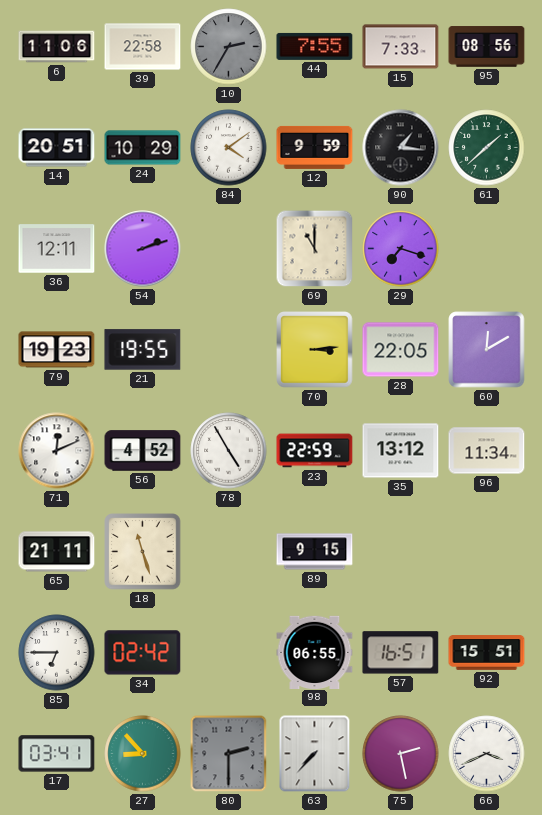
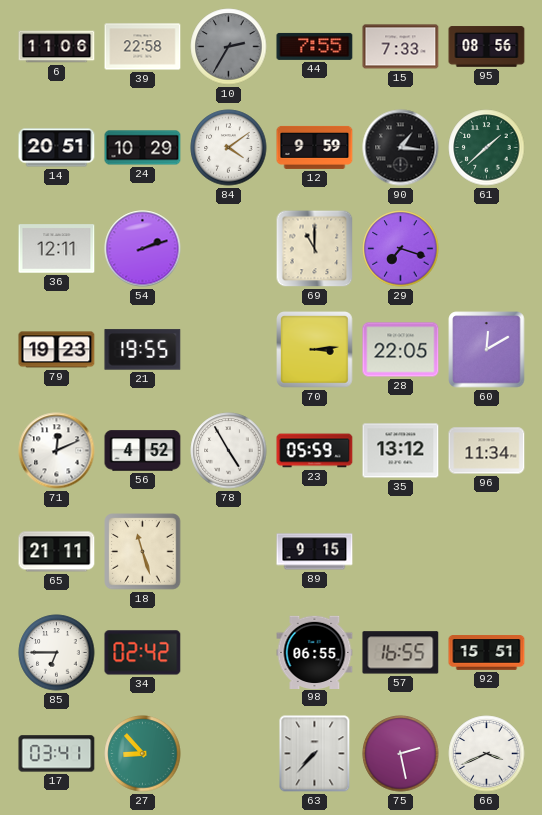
23: 22:59 -> 05:59 (315, 451)
57: 16:51 -> 16:55 (401, 653)
80: 2:30 -> none (229, 754)
